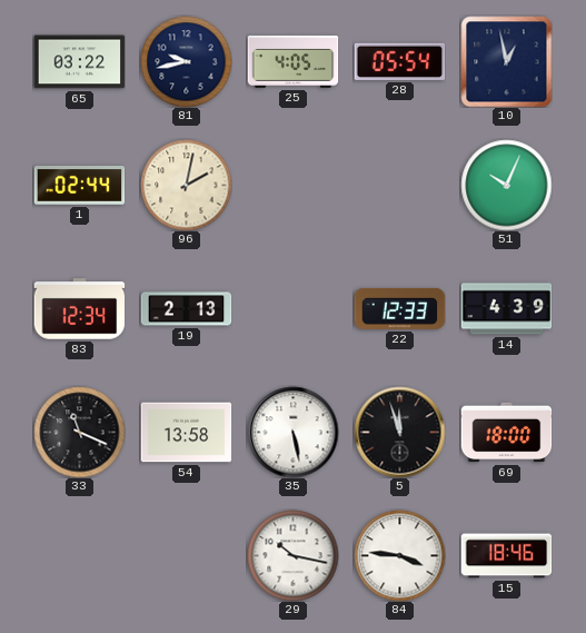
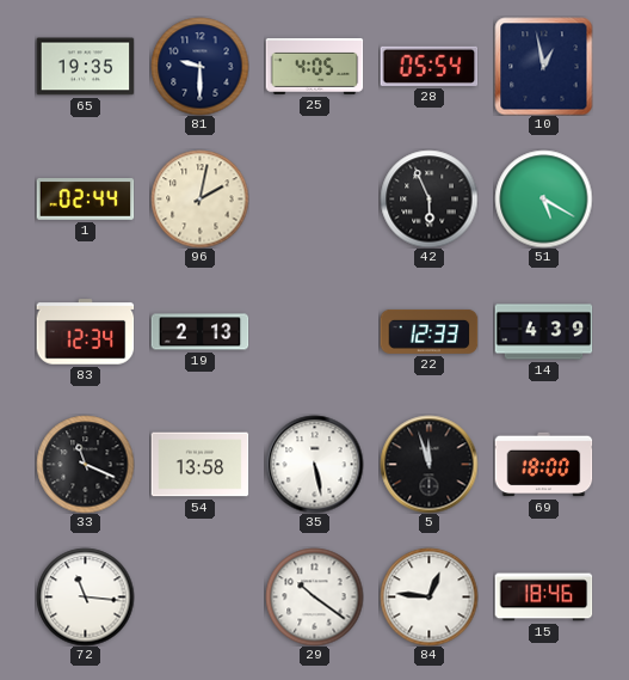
65: 03:22 -> 19:35 (85, 67)
81: 9:43 -> 9:30 (199, 66)
42: none -> 5:56 (428, 198)
51: 10:04 -> 5:20 (543, 198)
72: none -> 11:16 (85, 596)
29: 10:17 -> 10:21 (314, 596)
84: 3:46 -> 12:46 (428, 596)
